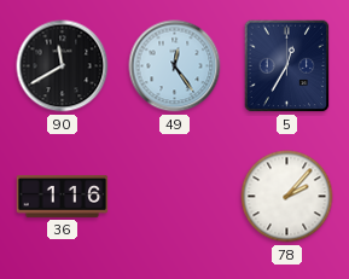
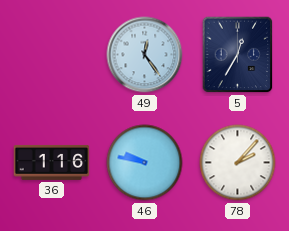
90: 11:40 -> none (63, 66)
46: none -> 9:47 (145, 163)
